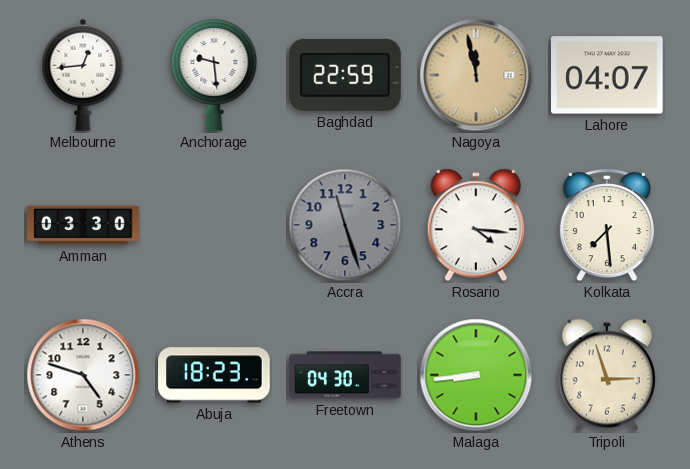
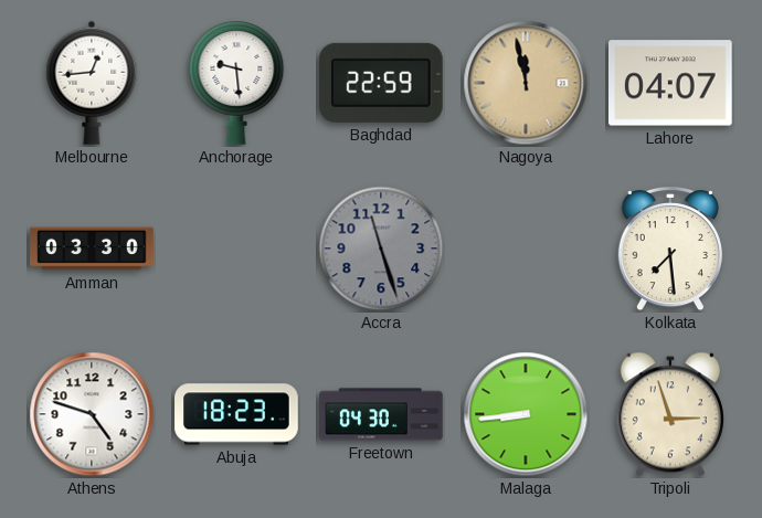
Rosario: 4:16 -> none (476, 225)
